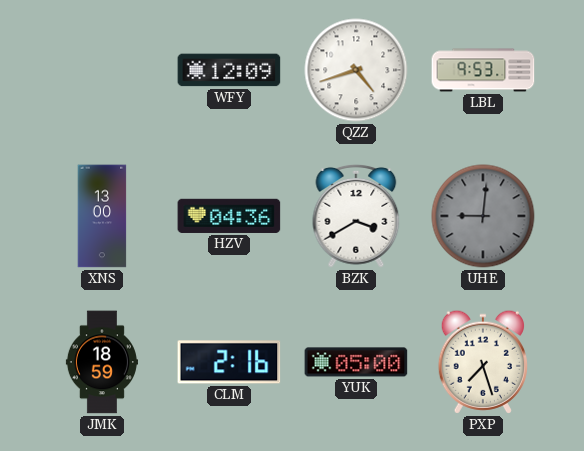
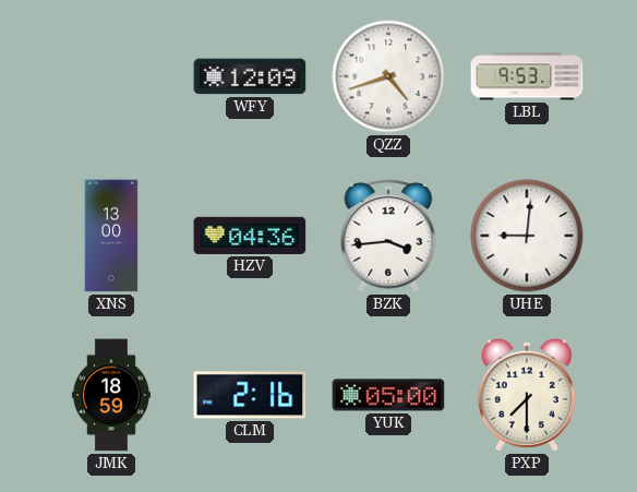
BZK: 3:40 -> 3:44 (388, 236)
UHE dial: grey -> white (527, 236)
PXP: 7:27 -> 7:30 (527, 395)
